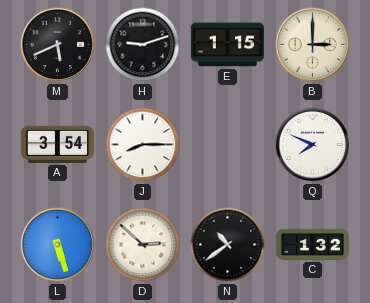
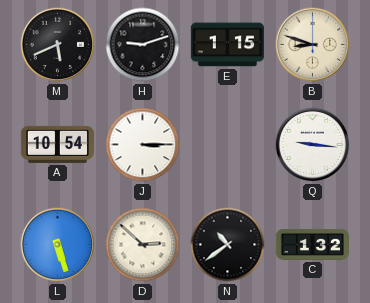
B: 3:00 -> 8:48 (313, 45)
A: 3:54 -> 10:54 (57, 144)
J: 8:15 -> 3:15 (143, 145)
Q: 7:49 -> 9:16 (313, 145)
